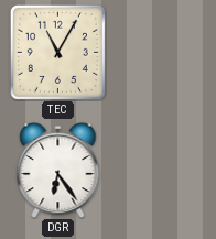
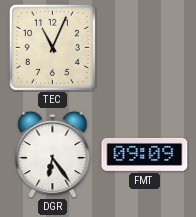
TEC: 11:05 -> 11:04 (52, 47)
FMT: none -> 09:09 (145, 154)
